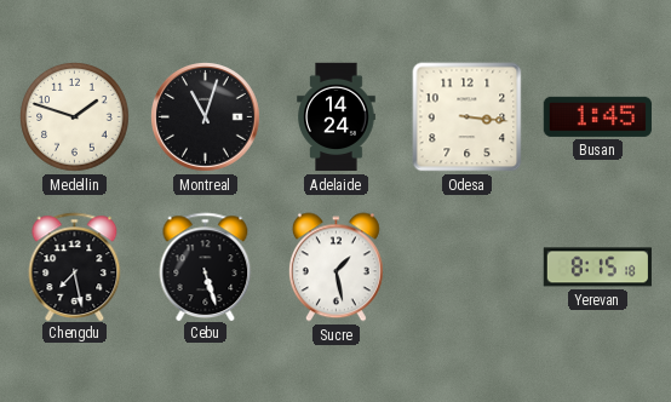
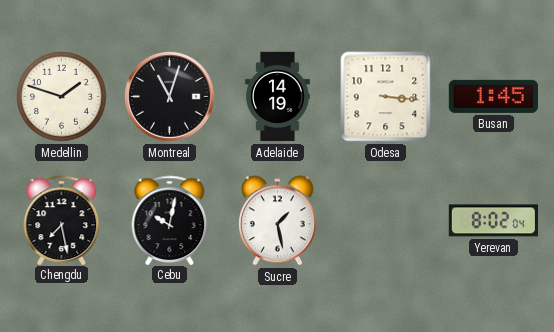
Adelaide: 14:24 -> 14:19 (278, 97)
Cebu: 5:27 -> 10:02 (170, 220)
Yerevan: 8:15 -> 8:02 (493, 221)
